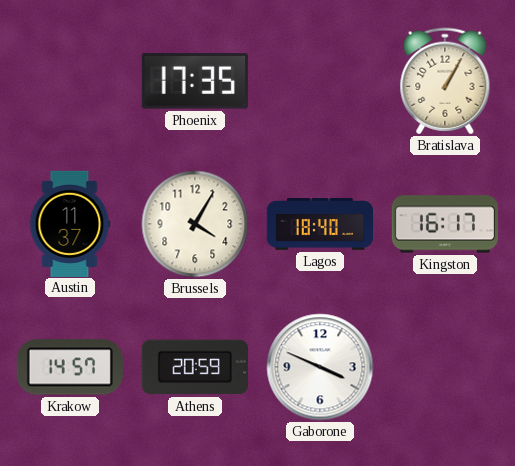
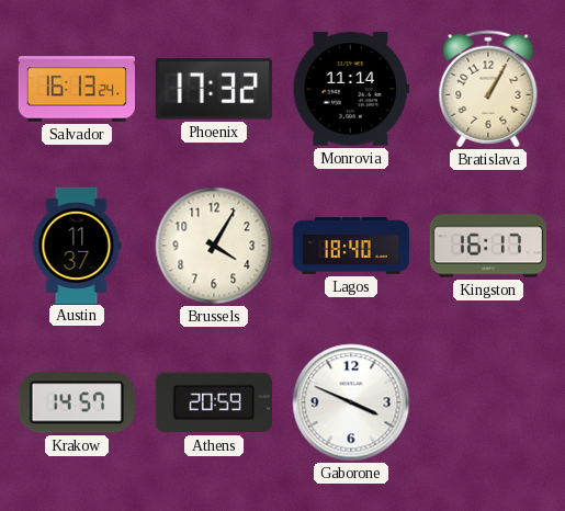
Salvador: none -> 16:13 (76, 89)
Phoenix: 17:35 -> 17:32 (214, 89)
Monrovia: none -> 11:14 (351, 89)
